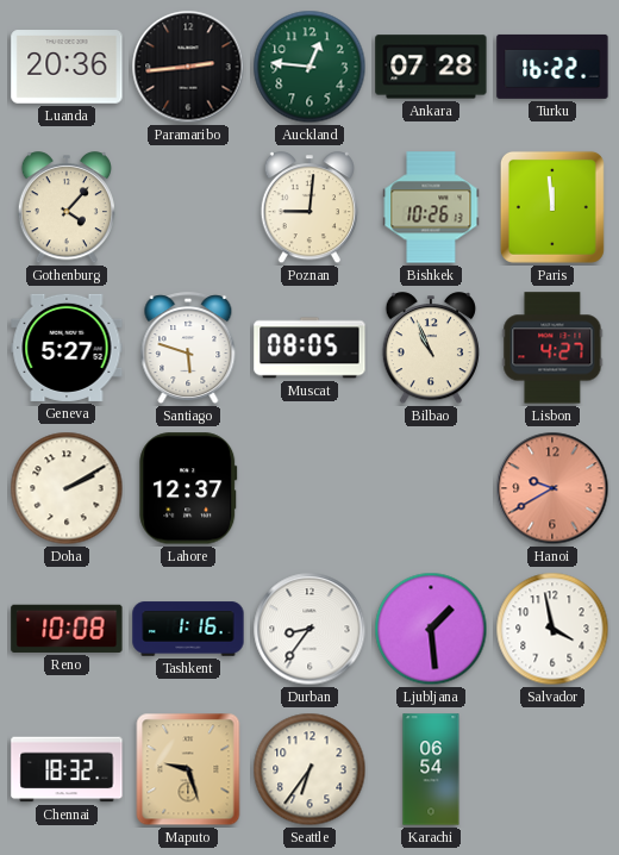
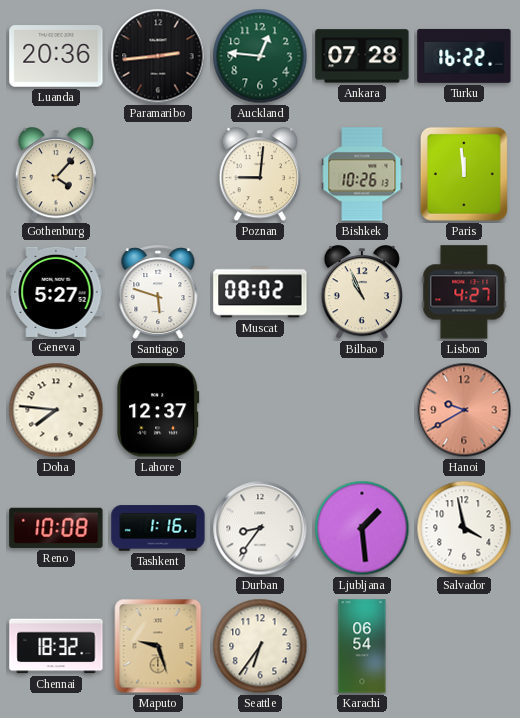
Muscat: 08:05 -> 08:02 (260, 292)
Doha: 2:10 -> 7:46 (56, 410)
